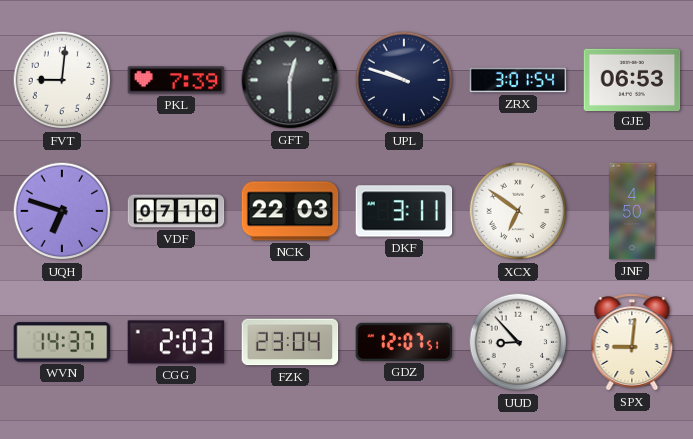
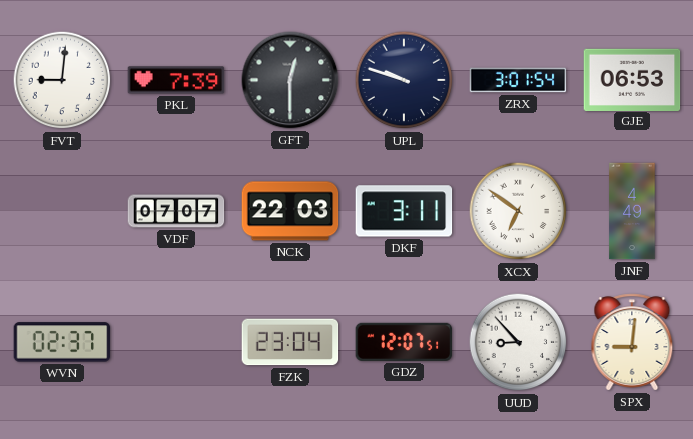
UQH: 6:48 -> none (62, 211)
VDF: 07:10 -> 07:07 (176, 211)
JNF: 4:50 -> 4:49 (632, 211)
WVN: 14:37 -> 02:37 (62, 342)
CGG: 2:03 -> none (176, 342)
